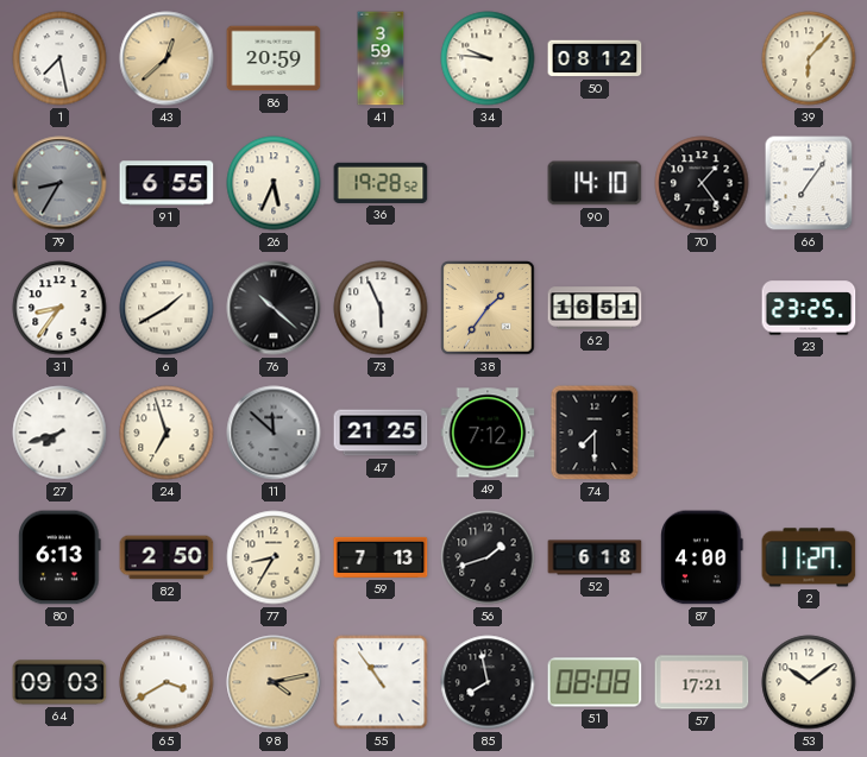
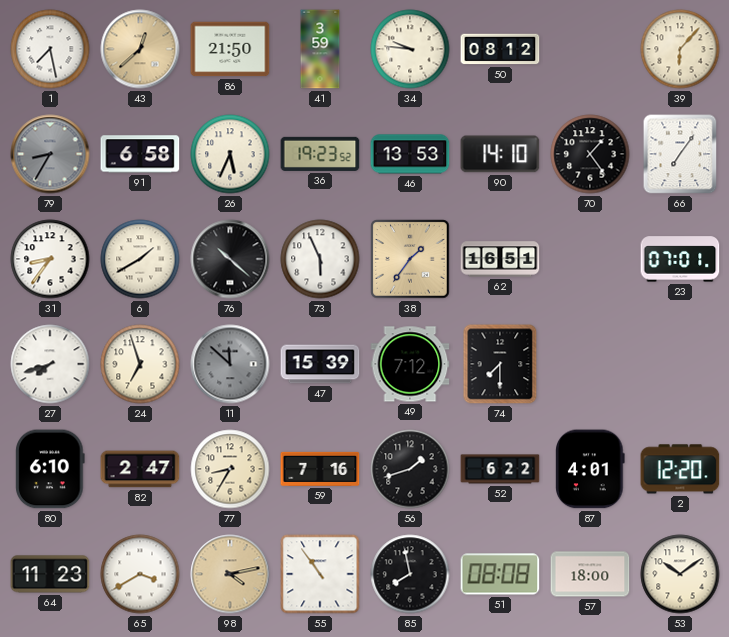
86: 20:59 -> 21:50 (230, 49)
91: 6:55 -> 6:58 (140, 154)
36: 19:28 -> 19:23 (320, 154)
46: none -> 13:53 (410, 154)
23: 23:25 -> 07:01 (680, 259)
47: 21:25 -> 15:39 (320, 364)
80: 6:13 -> 6:10 (50, 469)
82: 2:50 -> 2:47 (140, 469)
59: 7:13 -> 7:16 (320, 469)
52: 6:18 -> 6:22 (500, 469)
87: 4:00 -> 4:01 (591, 469)
2: 11:27 -> 12:20 (680, 469)
64: 09:03 -> 11:23 (50, 574)
57: 17:21 -> 18:00 (590, 574)
